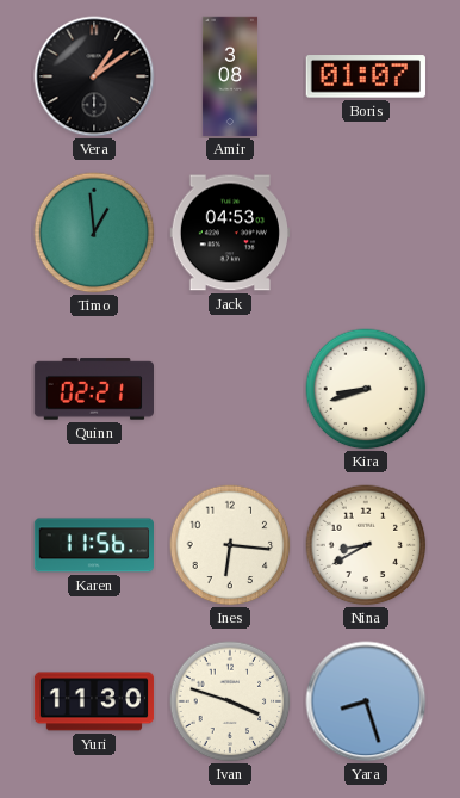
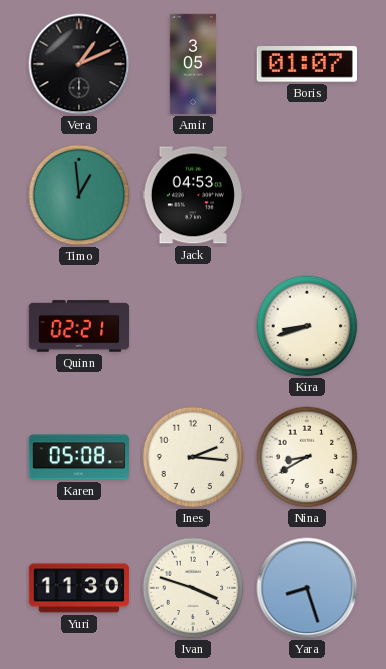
Vera: 1:09 -> 1:11 (79, 64)
Amir: 3:08 -> 3:05 (193, 64)
Karen: 11:56 -> 05:08 (78, 457)
Ines: 6:16 -> 2:16 (193, 457)
